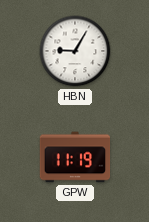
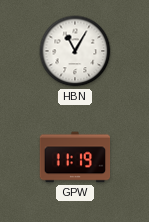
HBN: 9:05 -> 11:05 (75, 51)
